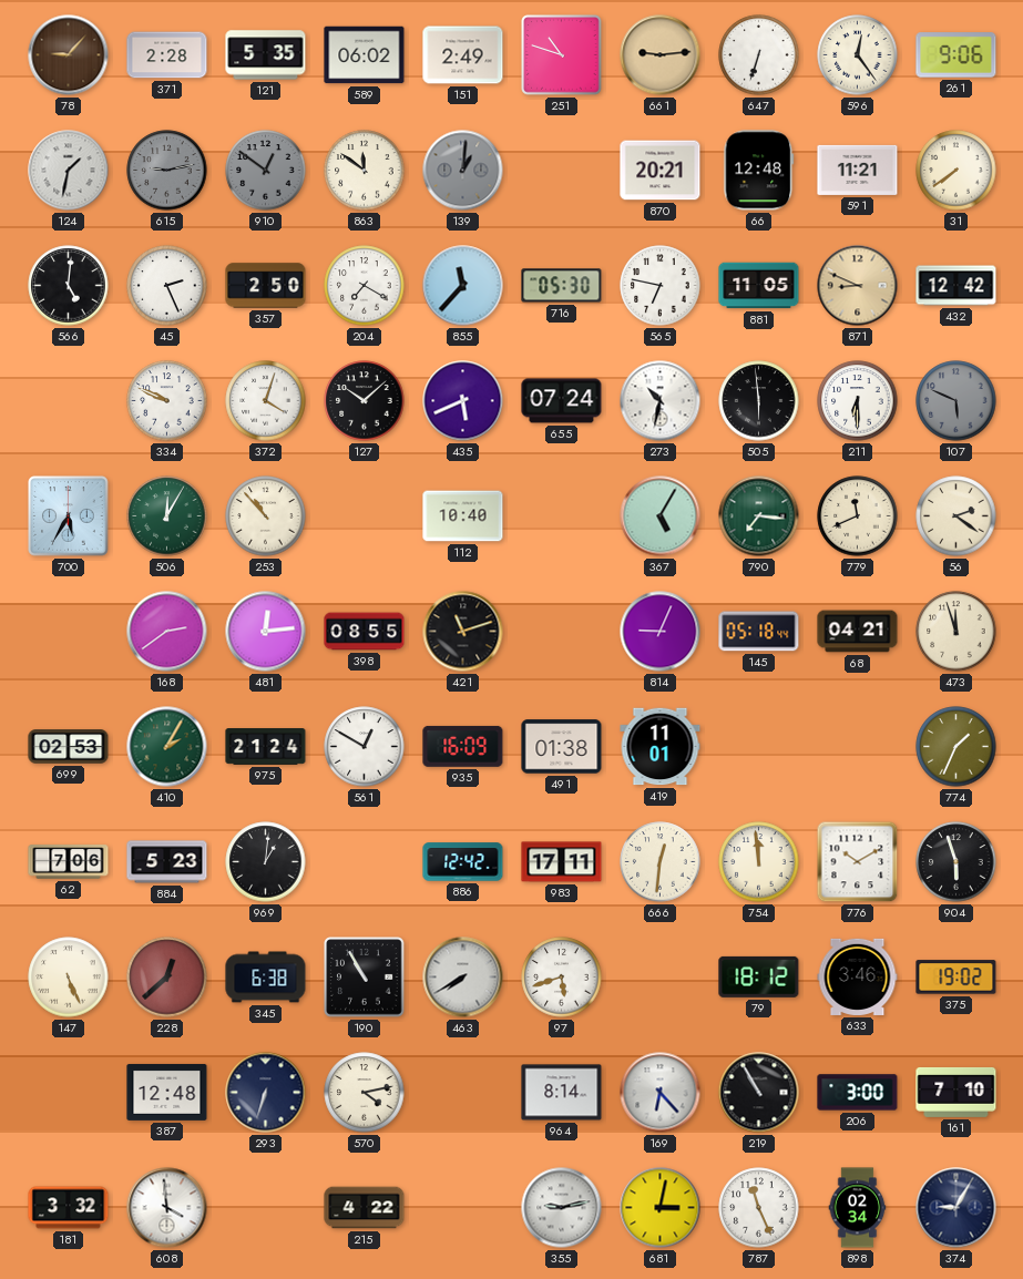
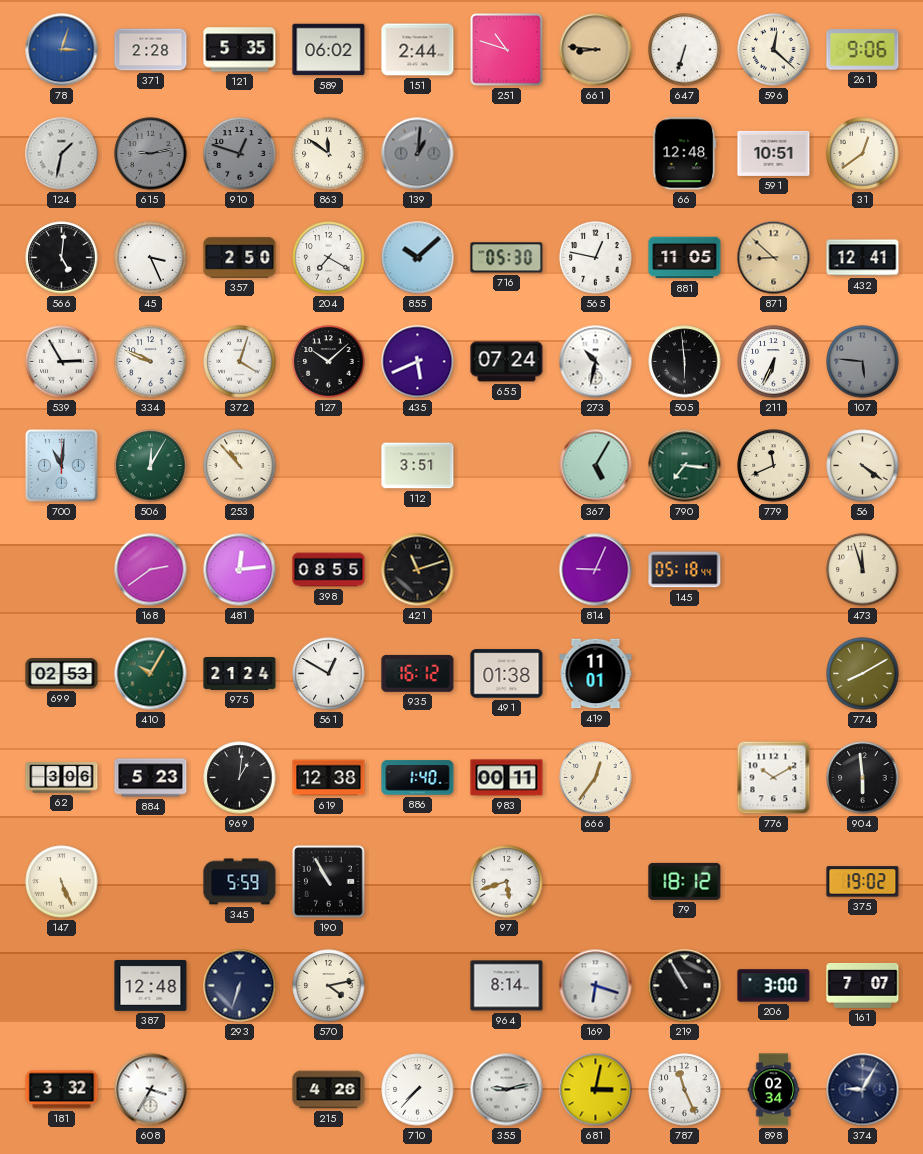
78: 9:07 -> 3:03 (62, 50)
78 dial: brown -> blue (62, 50)
151: 2:49 -> 2:44 (418, 50)
661: 9:14 -> 8:46 (596, 50)
596: 12:24 -> 12:22 (774, 50)
910: 12:51 -> 12:48 (240, 154)
870: 20:21 -> none (661, 171)
591: 11:21 -> 10:51 (774, 153)
31: 7:39 -> 12:39 (863, 154)
45: 2:26 -> 3:26 (151, 258)
855: 11:37 -> 10:08 (418, 258)
565: 6:47 -> 12:47 (596, 258)
871: 8:49 -> 8:52 (774, 258)
432: 12:42 -> 12:41 (863, 258)
539: none -> 2:55 (62, 362)
211: 6:30 -> 6:34 (774, 362)
107: 5:49 -> 5:46 (863, 362)
700: 5:35 -> 11:01 (62, 466)
112: 10:40 -> 3:51 (418, 466)
56: 2:21 -> 4:21 (863, 466)
68: 04:21 -> none (858, 632)
410: 2:05 -> 10:05 (151, 674)
935: 16:09 -> 16:12 (418, 673)
774: 1:34 -> 8:10 (863, 674)
62: 7:06 -> 3:06 (62, 778)
619: none -> 12:38 (329, 778)
886: 12:42 -> 1:40 (418, 778)
983: 17:11 -> 00:11 (507, 778)
666: 12:31 -> 12:36 (596, 778)
754: 11:59 -> none (759, 862)
904: 5:57 -> 5:59 (863, 778)
228: 12:38 -> none (167, 978)
345: 6:38 -> 5:59 (240, 882)
463: 7:40 -> none (463, 978)
633: 3:46 -> none (858, 976)
169: 6:23 -> 6:18 (596, 986)
161: 7:10 -> 7:07 (863, 985)
608: 3:59 -> 3:35 (151, 1090)
215: 4:22 -> 4:26 (329, 1090)
710: none -> 7:37 (418, 1090)
